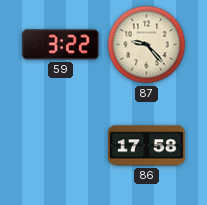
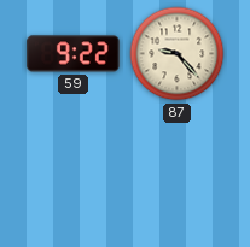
59: 3:22 -> 9:22 (72, 54)
86: 17:58 -> none (146, 146)
